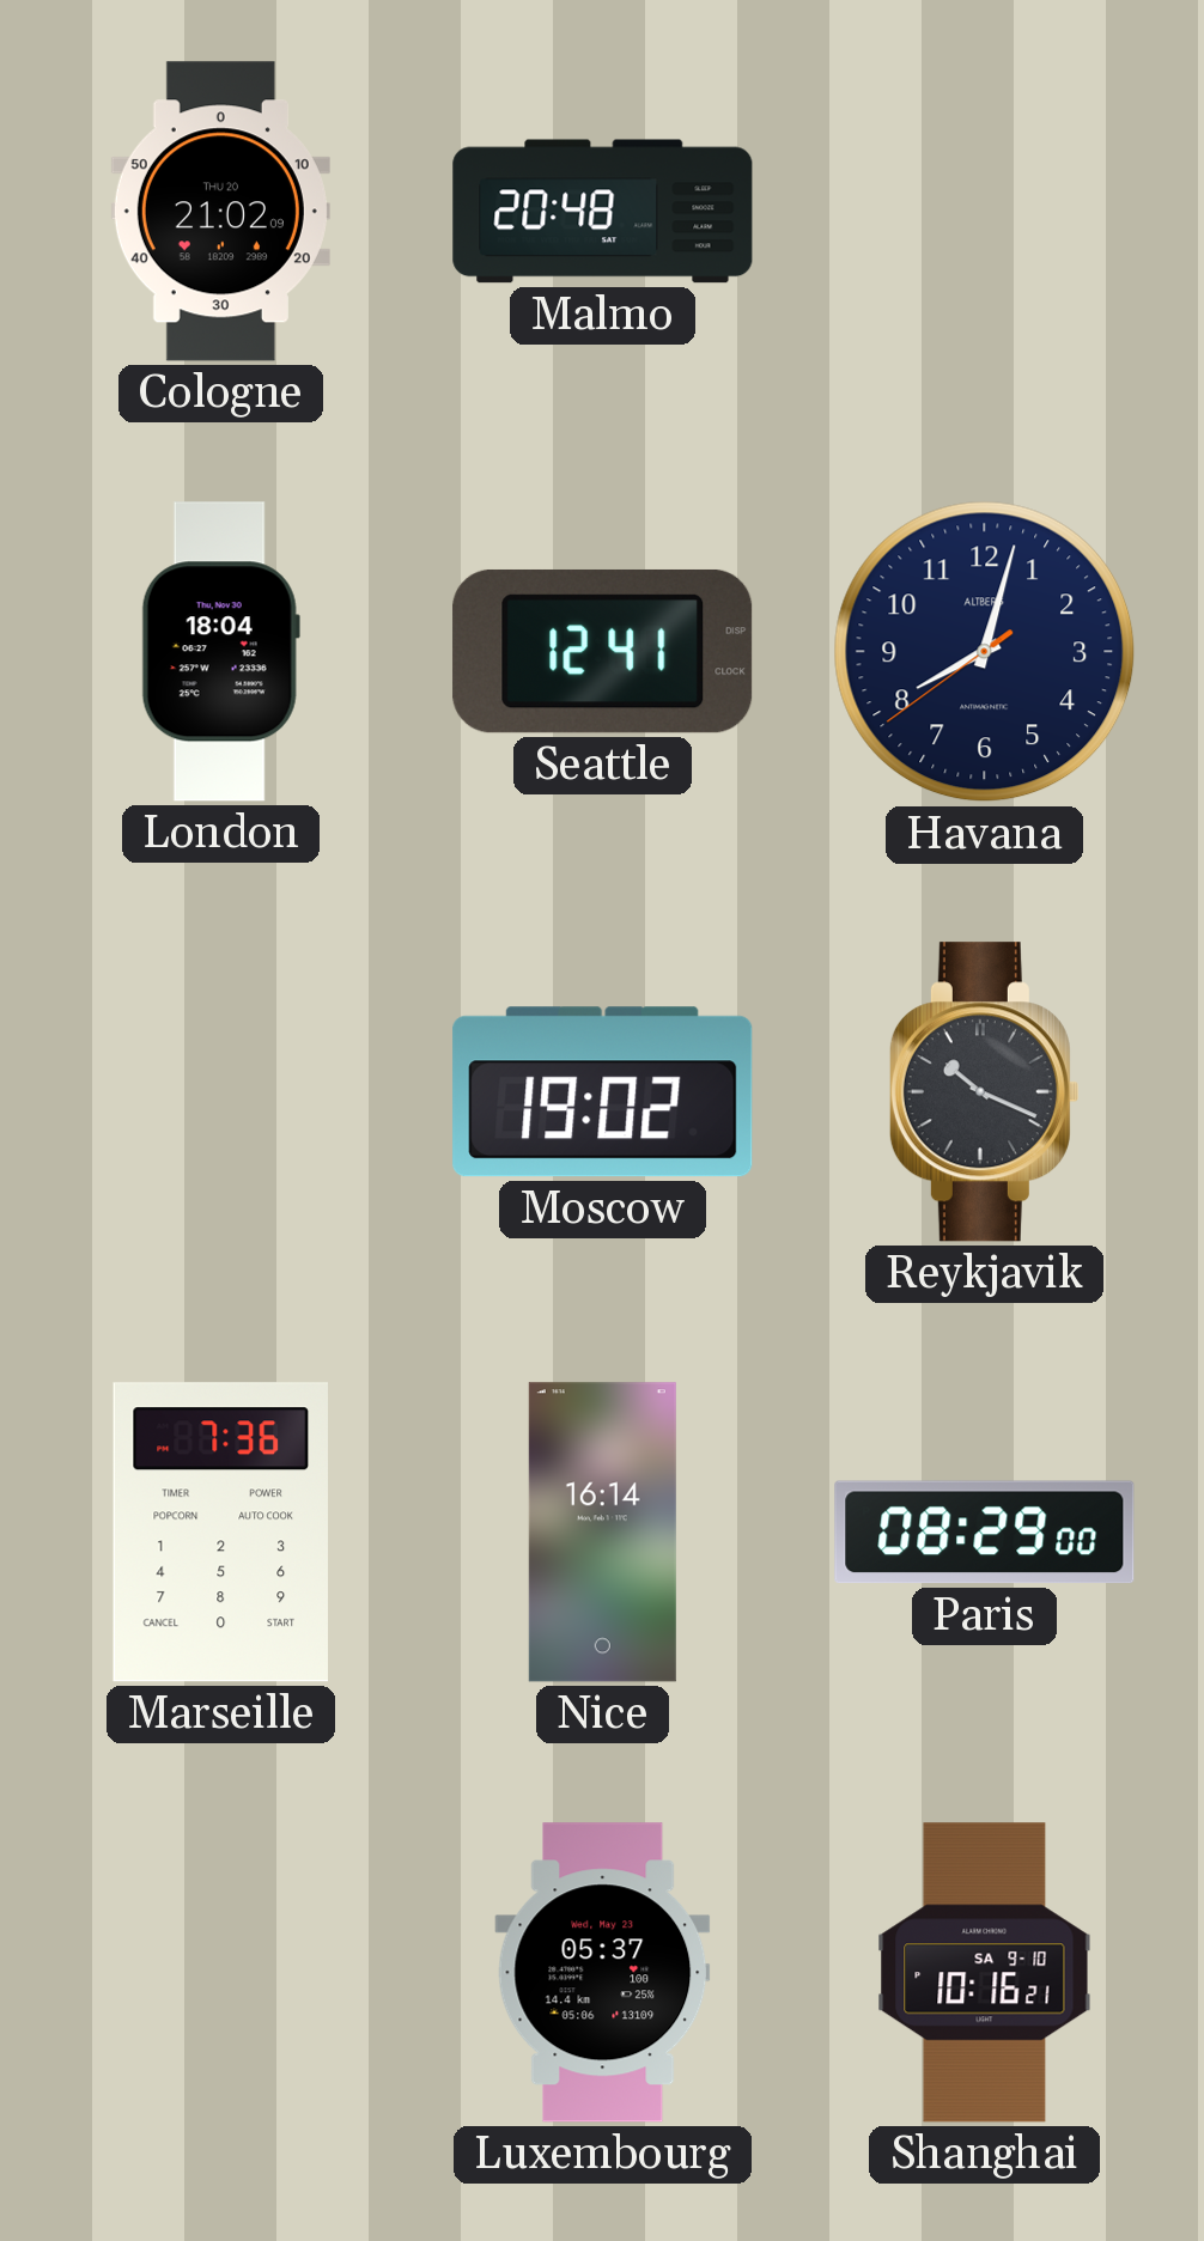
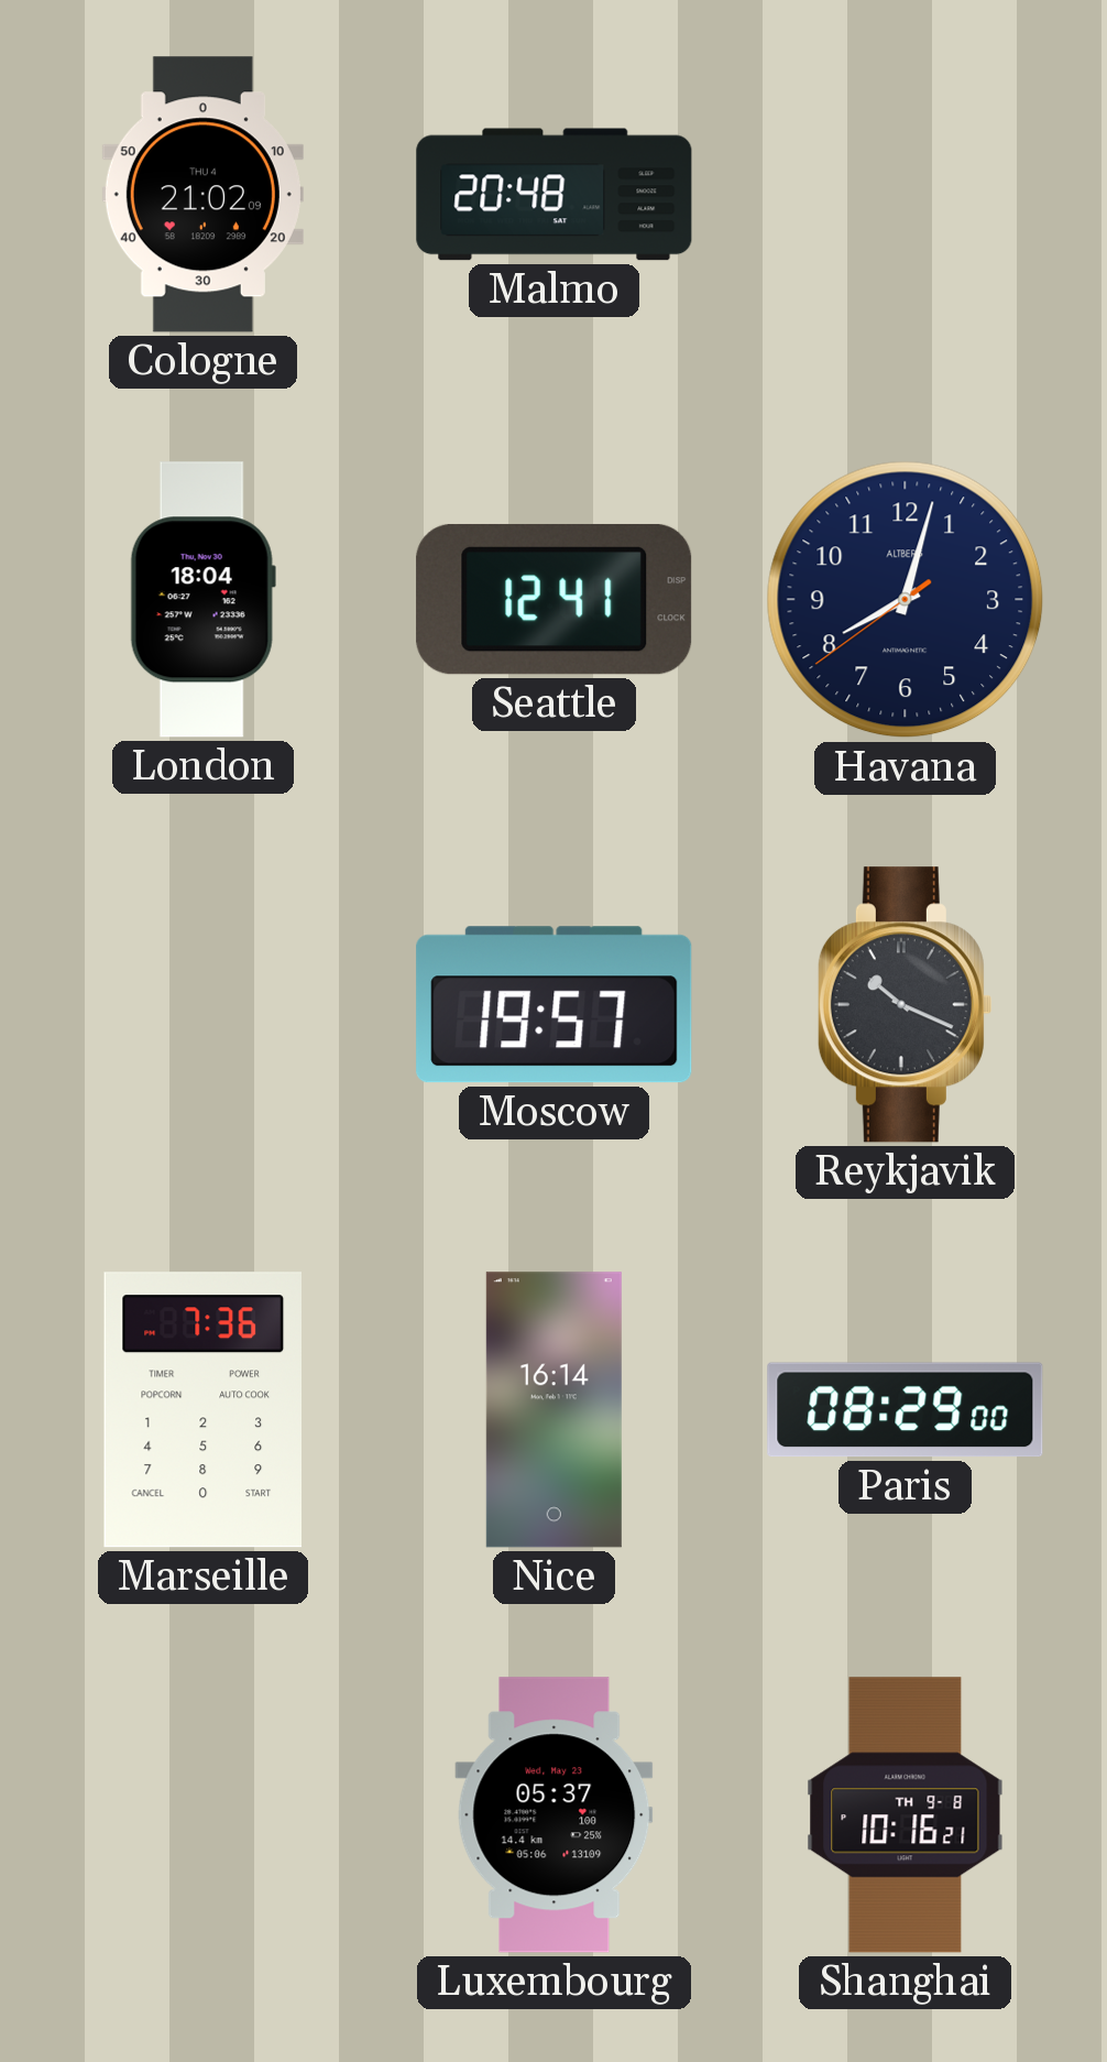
Cologne date: THU 20 -> THU 4 (202, 195)
Moscow: 19:02 -> 19:57 (555, 1005)
Shanghai date: SA 9-10 -> TH 9-8 (906, 1815)
